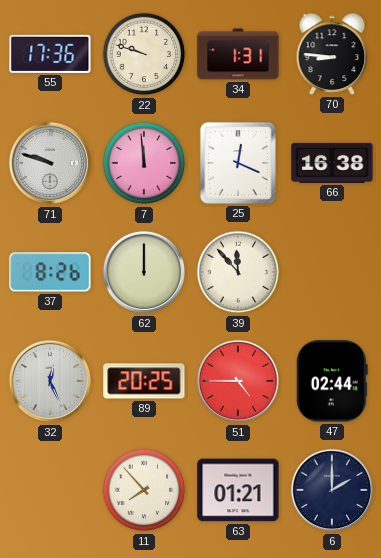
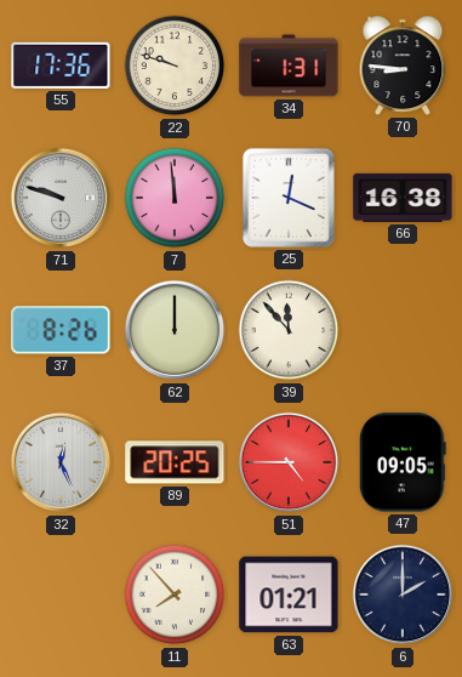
47: 02:44 -> 09:05 (403, 462)
